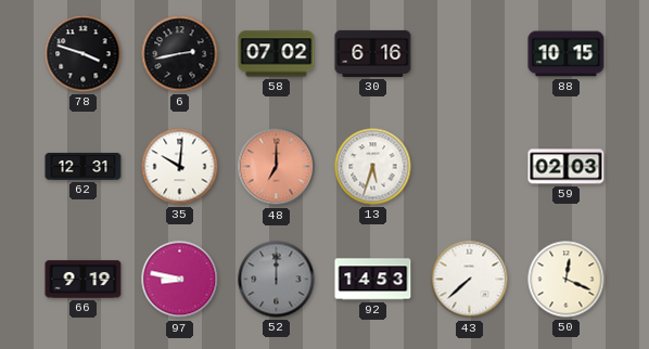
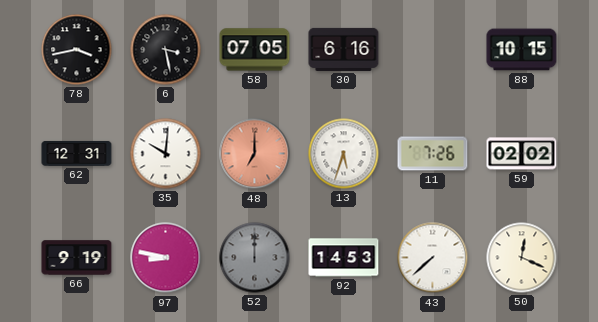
78: 3:48 -> 3:43 (77, 50)
6: 2:43 -> 3:28 (166, 50)
58: 07:02 -> 07:05 (255, 50)
11: none -> 7:26 (433, 154)
59: 02:03 -> 02:02 (522, 154)
